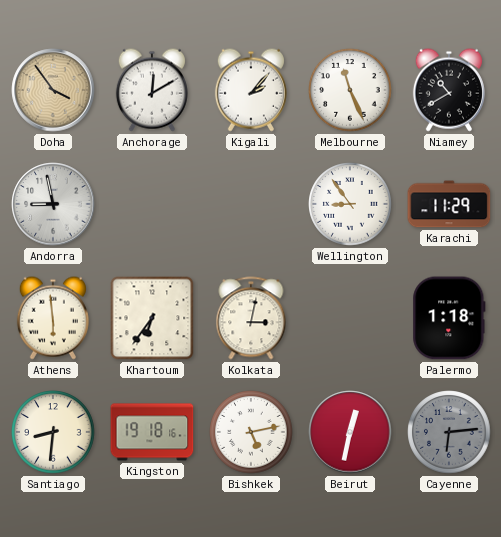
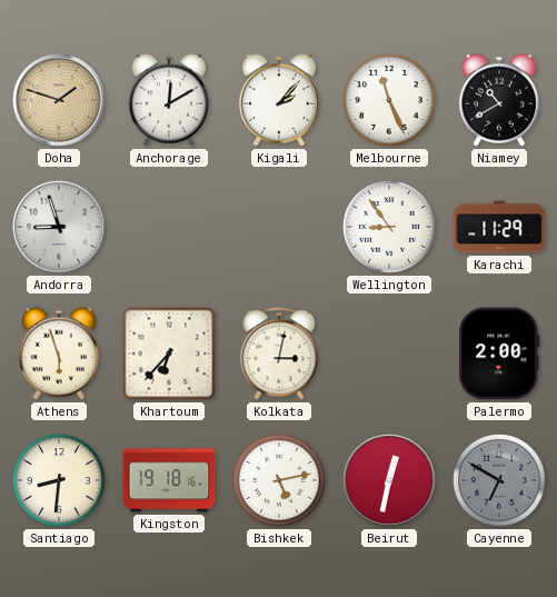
Doha: 3:54 -> 1:48 (59, 100)
Andorra: 8:58 -> 8:57 (59, 227)
Athens: 5:59 -> 5:57 (59, 354)
Khartoum: 6:36 -> 6:37 (169, 354)
Palermo: 1:18 -> 2:00 (499, 354)
Cayenne: 6:14 -> 6:50 (499, 480)
